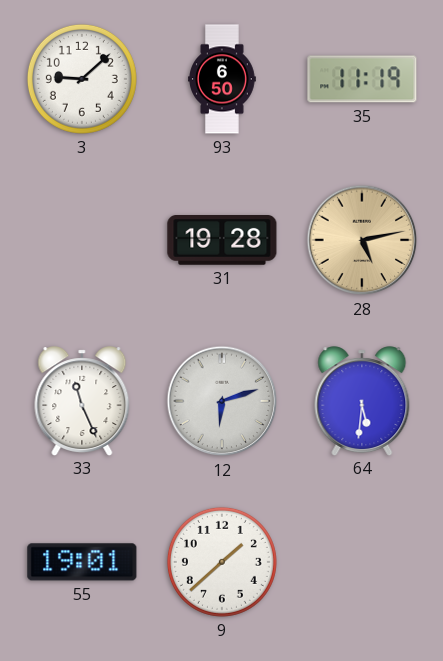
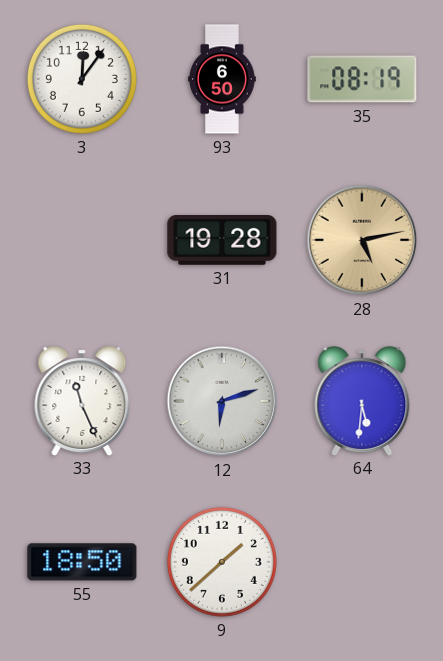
3: 9:08 -> 12:06 (82, 79)
35: 11:19 -> 08:19 (362, 79)
55: 19:01 -> 18:50 (82, 562)
